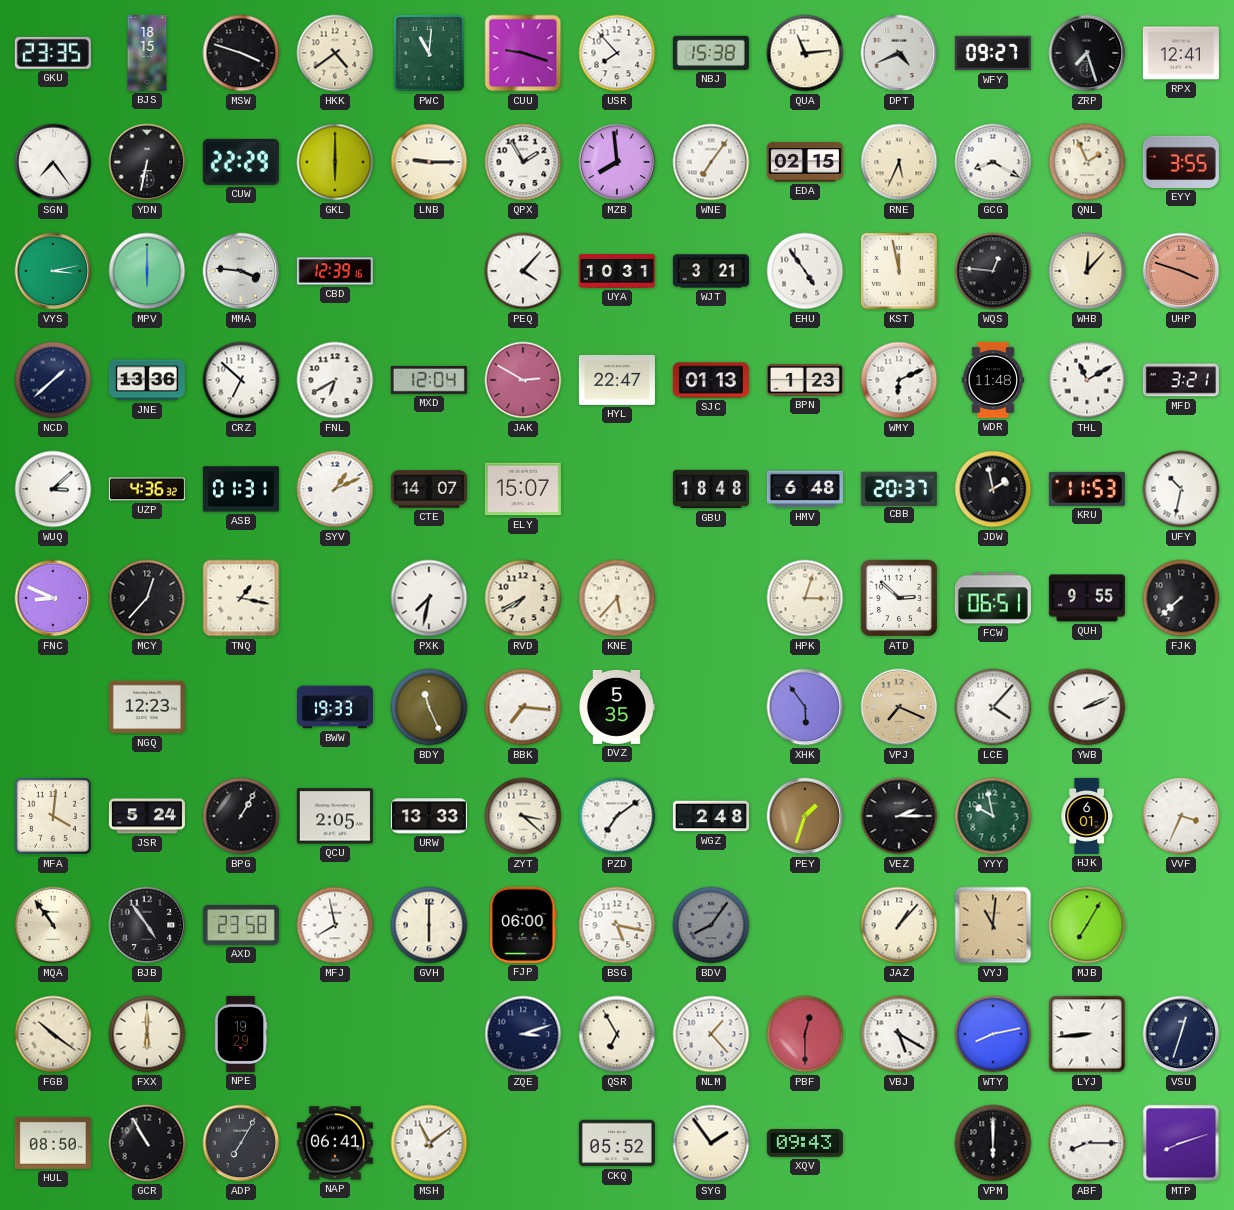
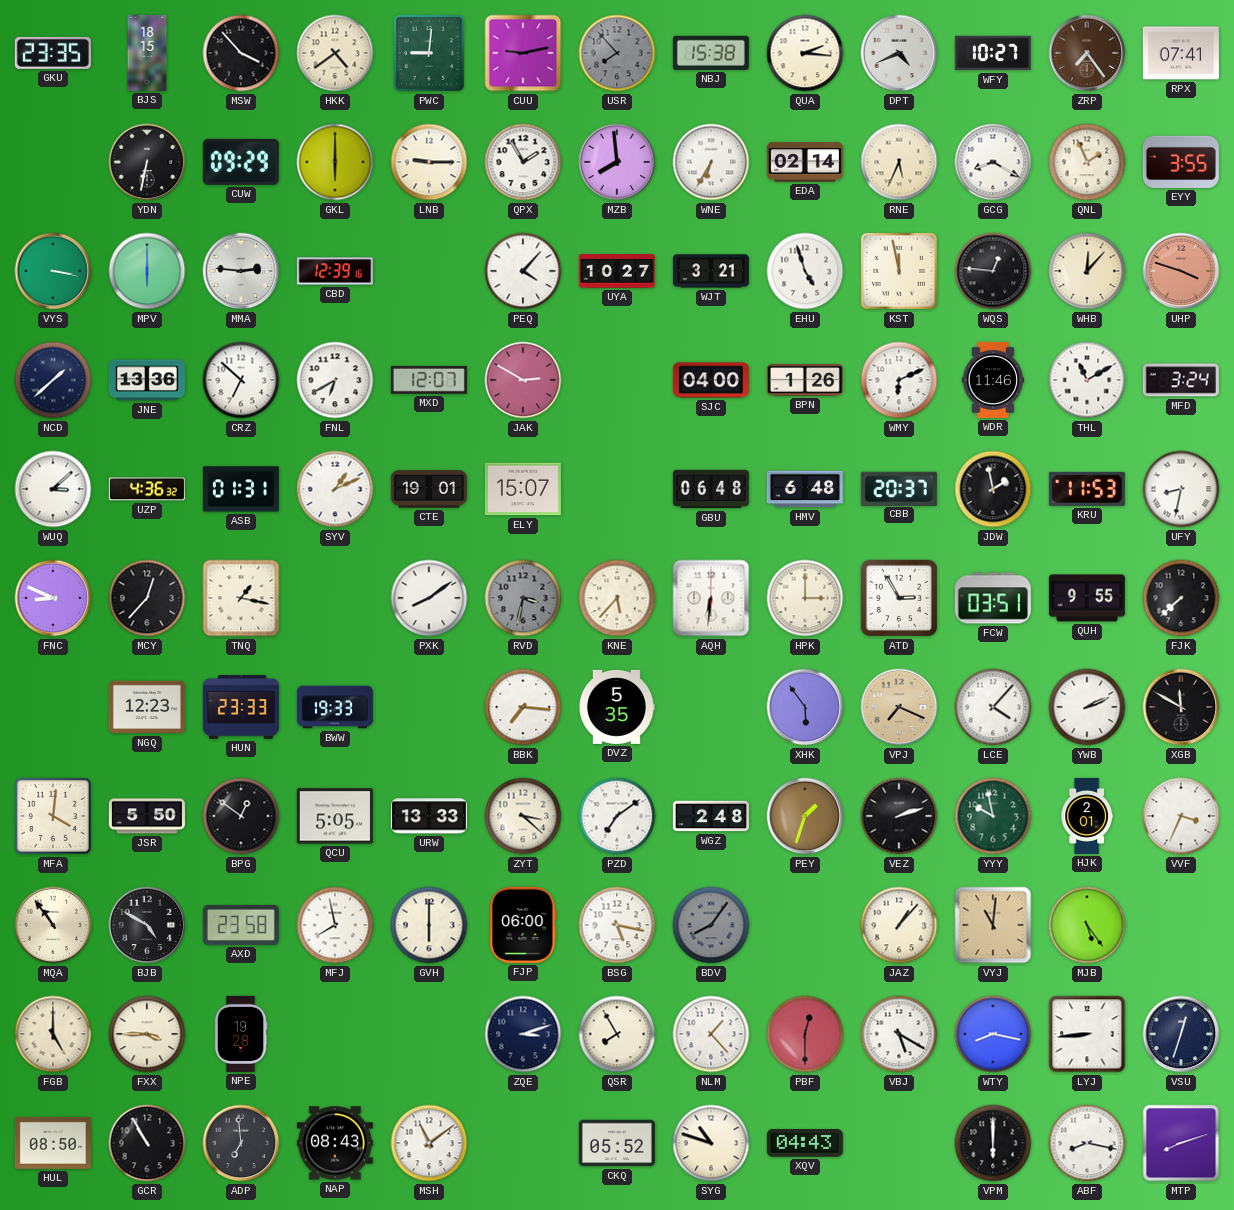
MSW: 3:48 -> 3:53 (241, 53)
PWC: 11:01 -> 9:01 (429, 53)
CUU: 9:18 -> 9:13 (523, 53)
USR dial: white -> grey (617, 53)
QUA: 11:14 -> 2:16 (805, 53)
WFY: 09:27 -> 10:27 (993, 53)
ZRP: 7:27 -> 7:24 (1087, 53)
ZRP dial: black -> brown (1087, 53)
RPX: 12:41 -> 07:41 (1181, 53)
SGN: 7:24 -> none (53, 162)
CUW: 22:29 -> 09:29 (241, 162)
WNE: 7:06 -> 6:35 (711, 162)
EDA: 02:15 -> 02:14 (805, 162)
VYS: 3:13 -> 3:17 (53, 271)
MMA: 3:46 -> 2:46 (241, 271)
UYA: 10:31 -> 10:27 (617, 272)
EHU: 4:54 -> 4:57 (805, 271)
MXD: 12:04 -> 12:07 (429, 380)
HYL: 22:47 -> none (617, 380)
SJC: 01:13 -> 04:00 (711, 380)
BPN: 1:23 -> 1:26 (805, 381)
WDR: 11:48 -> 11:46 (993, 380)
MFD: 3:21 -> 3:24 (1181, 380)
CTE: 14:07 -> 19:01 (429, 489)
GBU: 18:48 -> 06:48 (711, 489)
UFY: 10:32 -> 8:32 (1181, 489)
PXK: 7:32 -> 8:09 (429, 598)
RVD: 7:40 -> 3:32 (523, 598)
RVD dial: cream -> grey (523, 598)
AQH: none -> 6:31 (711, 598)
HPK: 3:03 -> 3:00 (805, 598)
ATD: 2:52 -> 2:55 (899, 598)
FCW: 06:51 -> 03:51 (993, 598)
HUN: none -> 23:33 (241, 707)
BDY: 11:26 -> none (429, 707)
XGB: none -> 11:50 (1181, 707)
JSR: 5:24 -> 5:50 (147, 816)
BPG: 1:05 -> 12:51 (241, 816)
QCU: 2:05 -> 5:05 (335, 816)
VEZ: 2:15 -> 2:12 (899, 816)
HJK: 6:01 -> 2:01 (1087, 816)
BJB: 4:54 -> 4:50 (147, 925)
MJB: 7:05 -> 5:24 (1087, 925)
FGB: 10:21 -> 5:00 (53, 1034)
FXX: 6:00 -> 3:45 (147, 1034)
NPE: 19:29 -> 19:28 (241, 1034)
QSR: 6:55 -> 7:55 (617, 1034)
WTY: 8:13 -> 8:17 (993, 1034)
ADP: 7:05 -> 6:59 (241, 1143)
NAP: 06:41 -> 08:43 (335, 1143)
SYG: 1:54 -> 10:48 (711, 1143)
XQV: 09:43 -> 04:43 (805, 1144)
ABF: 8:15 -> 8:17 (1087, 1143)
